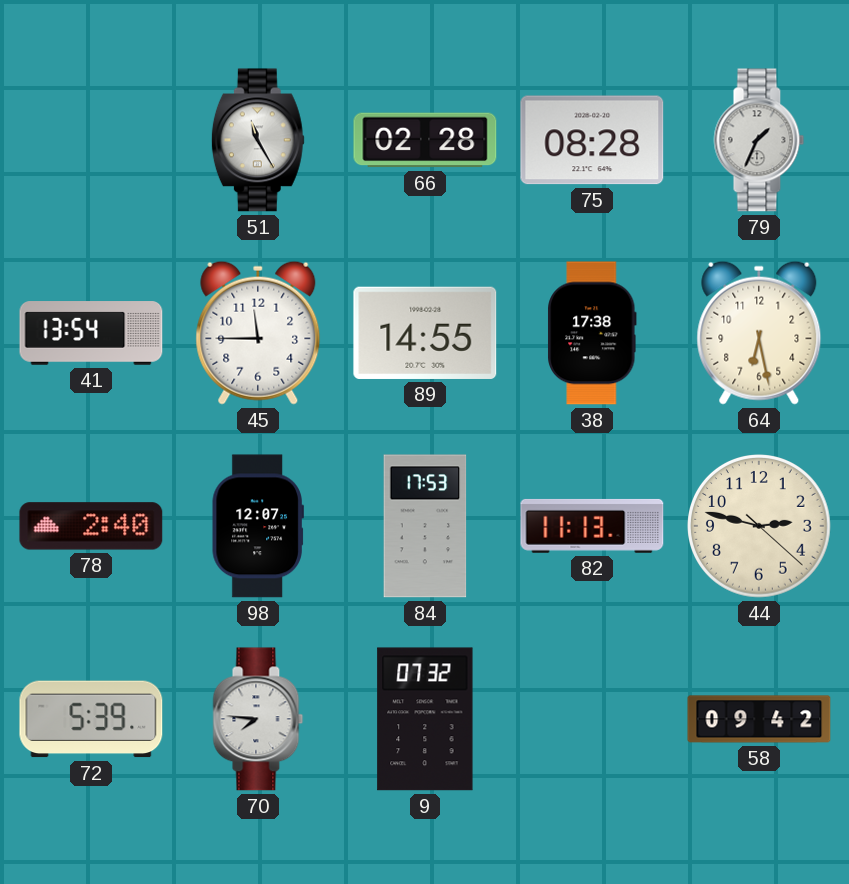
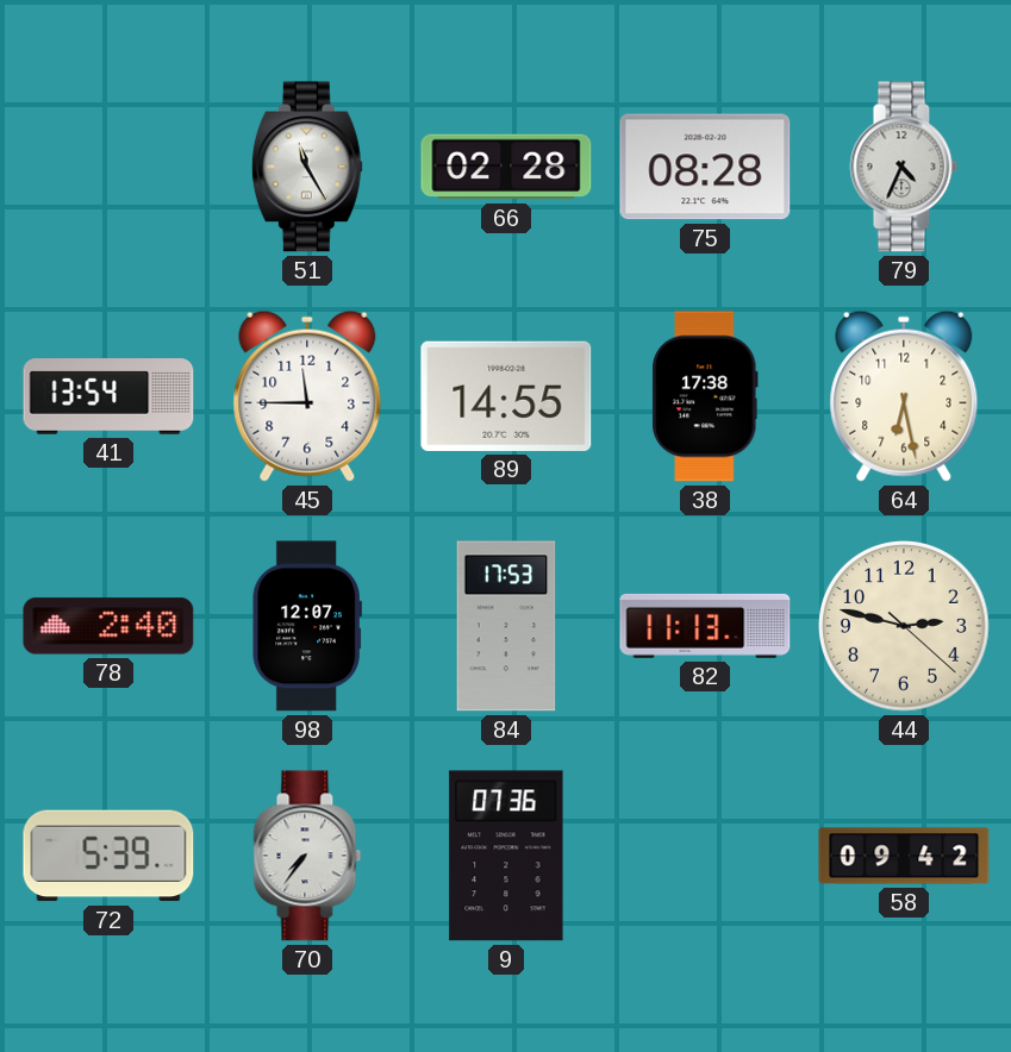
79: 1:34 -> 4:34 (904, 167)
70: 7:46 -> 7:36 (307, 856)
9: 07:32 -> 07:36 (506, 856)
